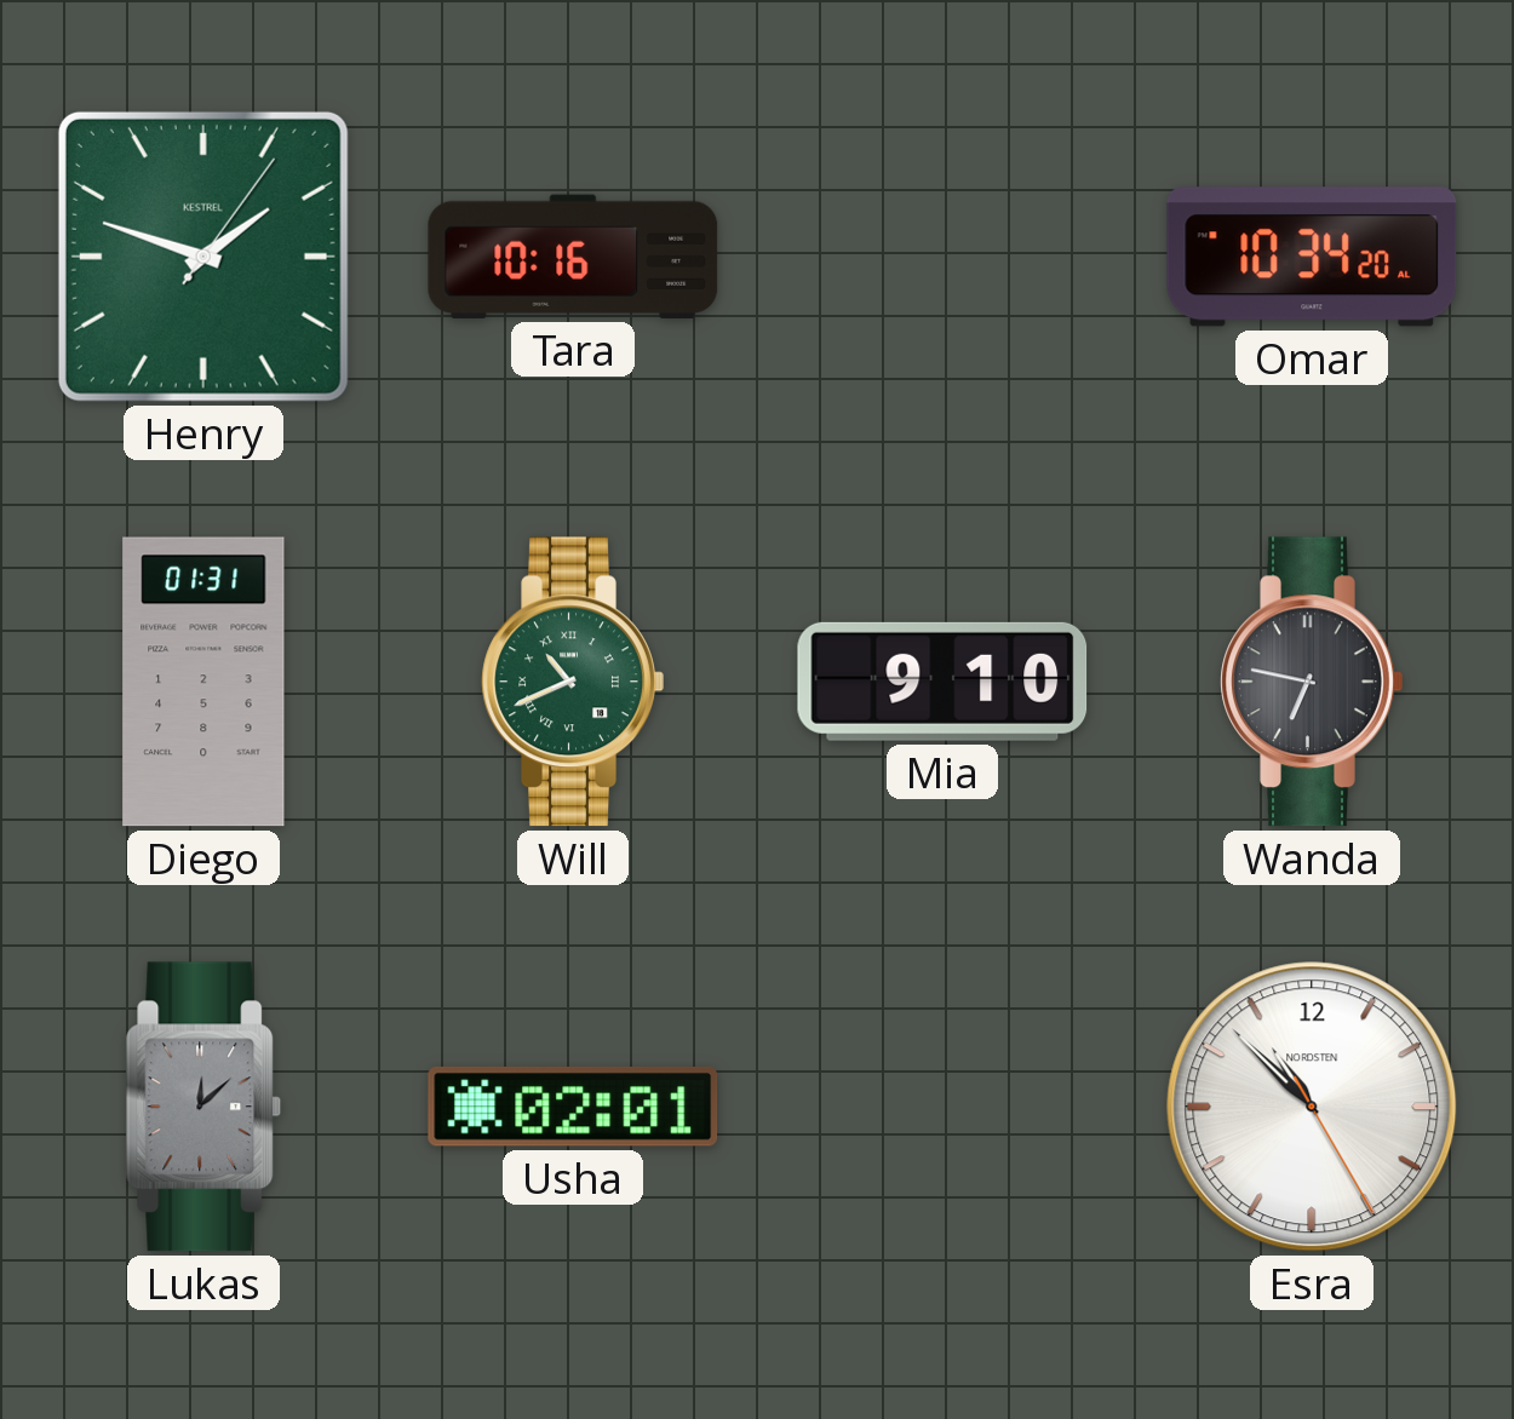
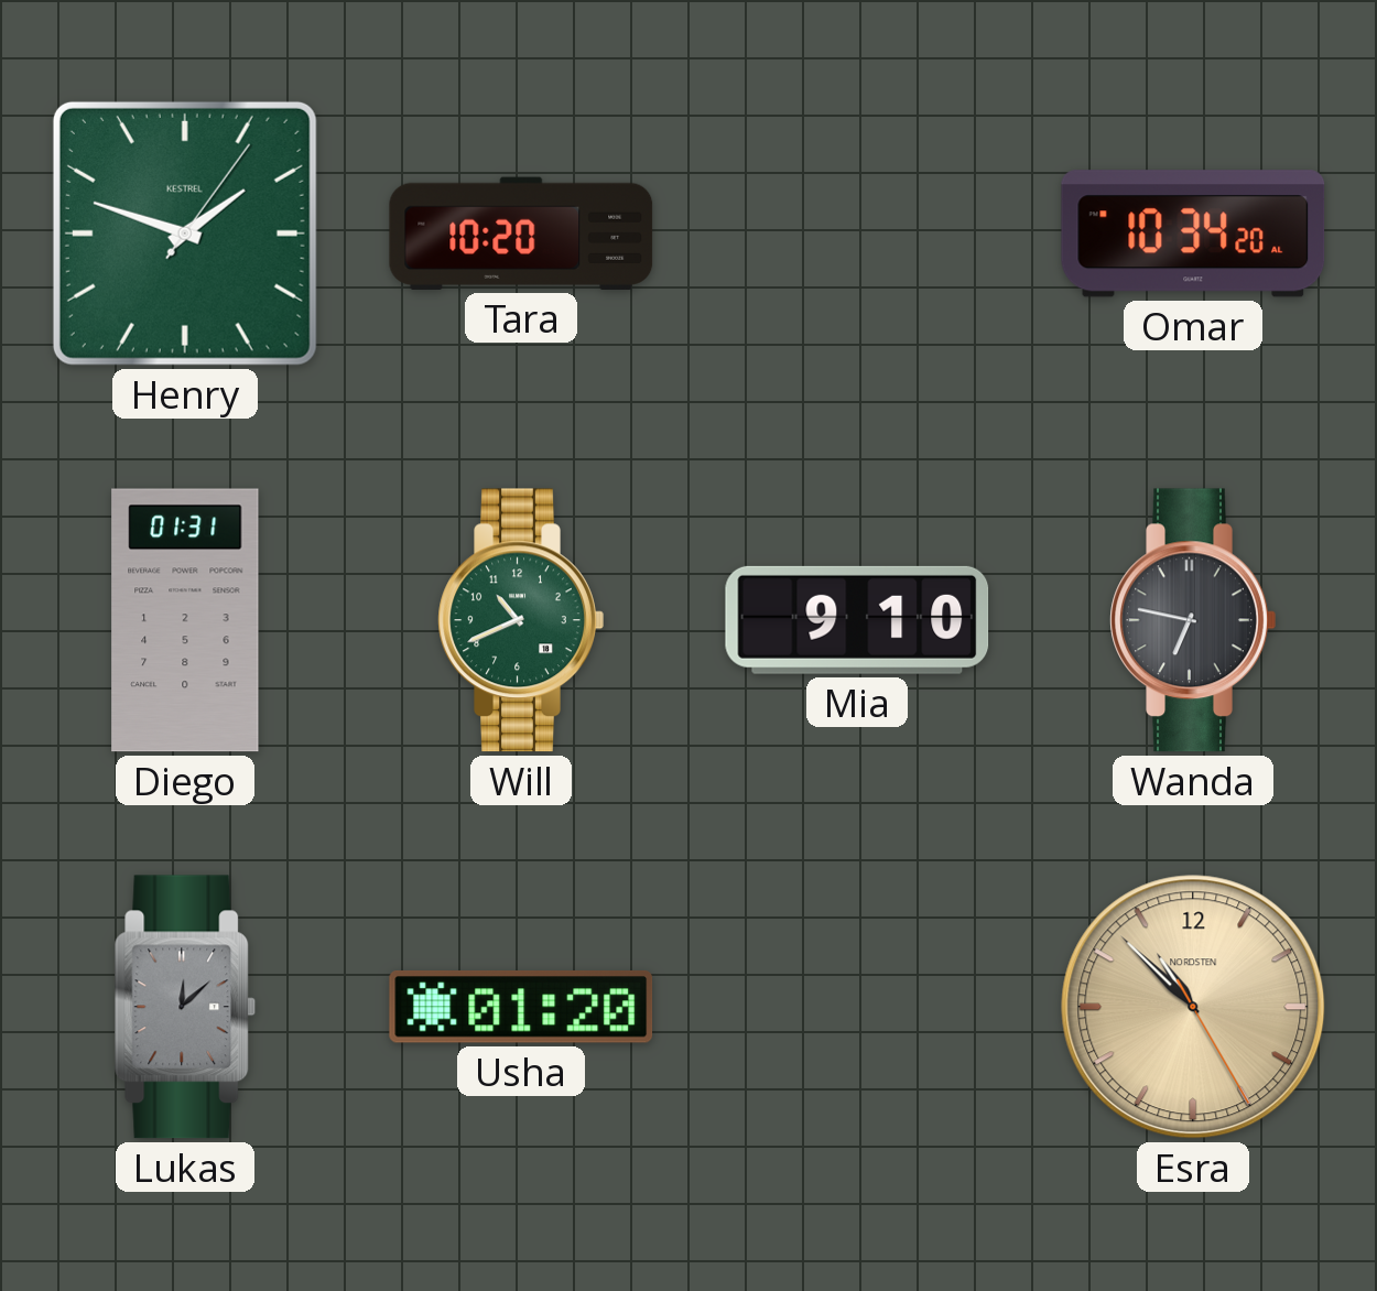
Tara: 10:16 -> 10:20 (521, 234)
Will numerals: Roman -> Arabic (521, 620)
Usha: 02:01 -> 01:20 (521, 1007)
Esra dial: white -> champagne (1193, 1007)
